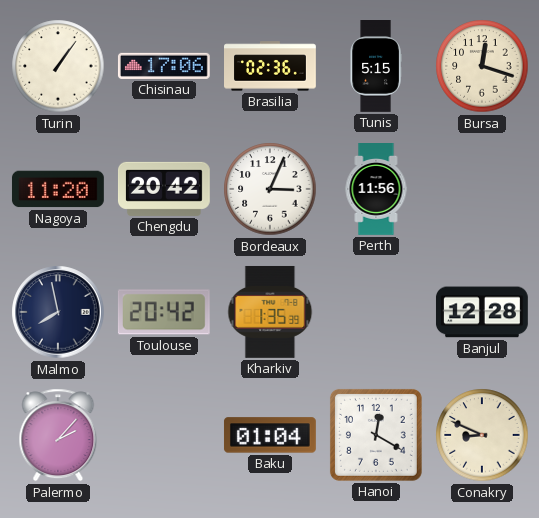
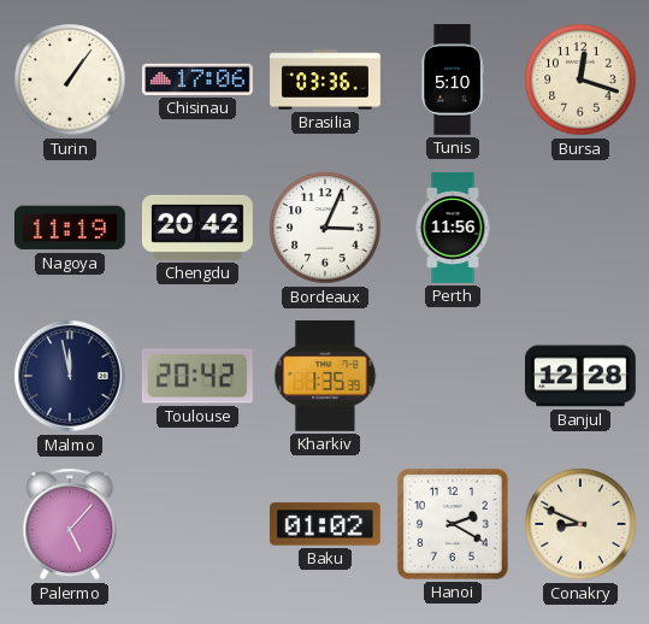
Brasilia: 02:36 -> 03:36 (326, 80)
Tunis: 5:15 -> 5:10 (453, 81)
Nagoya: 11:20 -> 11:19 (70, 228)
Malmo: 7:58 -> 11:58 (70, 376)
Palermo: 2:07 -> 5:07 (70, 524)
Baku: 01:04 -> 01:02 (325, 524)
Hanoi: 12:20 -> 2:20 (453, 524)
